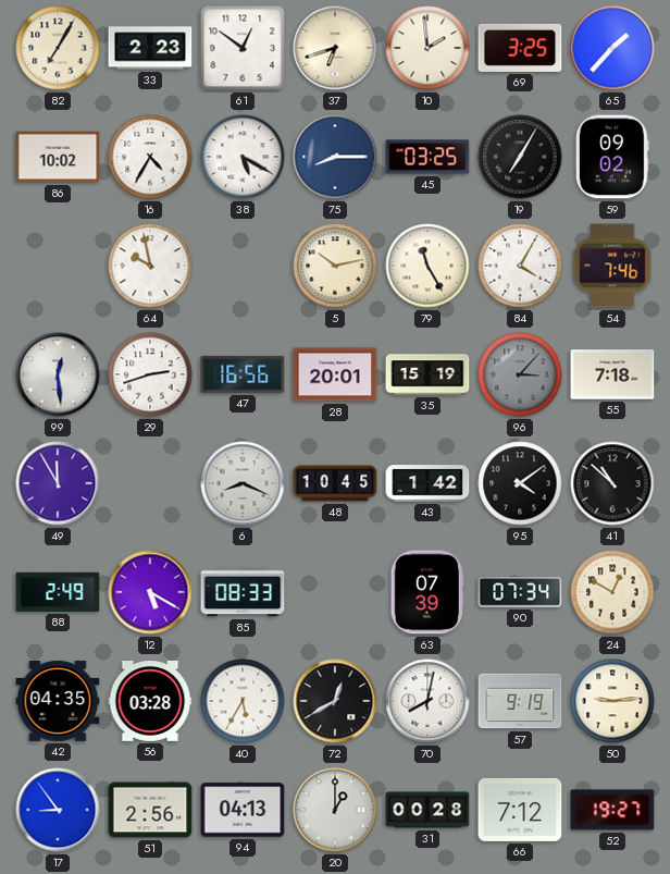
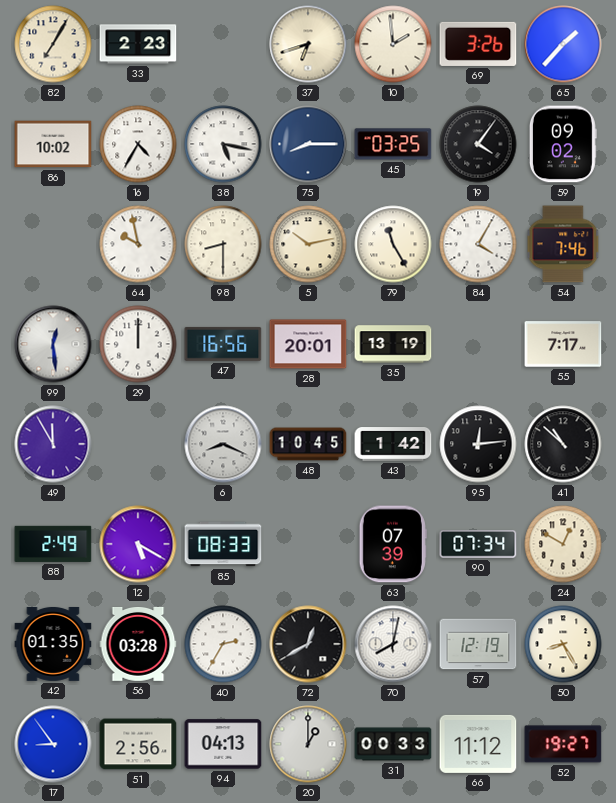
61: 12:51 -> none (243, 48)
69: 3:25 -> 3:26 (478, 44)
38: 5:20 -> 5:17 (223, 144)
19: 7:05 -> 4:06 (478, 144)
98: none -> 8:30 (223, 244)
29: 2:42 -> 12:00 (138, 344)
35: 15:19 -> 13:19 (393, 344)
96: 3:07 -> none (520, 374)
55: 7:18 -> 7:17 (563, 344)
95: 4:09 -> 12:14 (478, 444)
42: 04:35 -> 01:35 (53, 644)
40: 5:35 -> 2:35 (223, 644)
57: 9:19 -> 12:19 (478, 644)
50: 9:14 -> 8:25 (563, 644)
31: 00:28 -> 00:33 (393, 744)
66: 7:12 -> 11:12 (478, 744)
